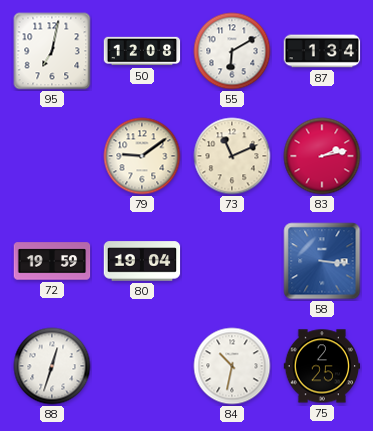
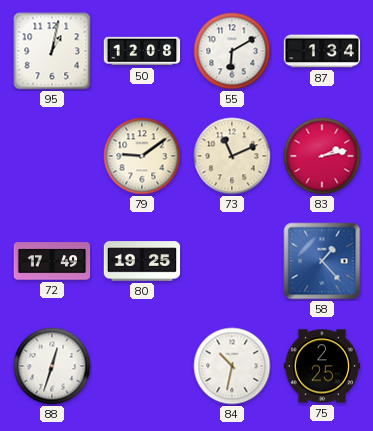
95: 7:02 -> 1:02 (52, 51)
72: 19:59 -> 17:49 (52, 261)
80: 19:04 -> 19:25 (142, 261)
58: 3:16 -> 1:23 (322, 261)
